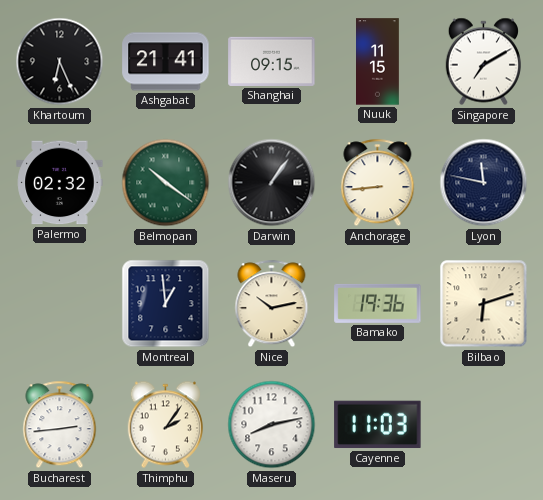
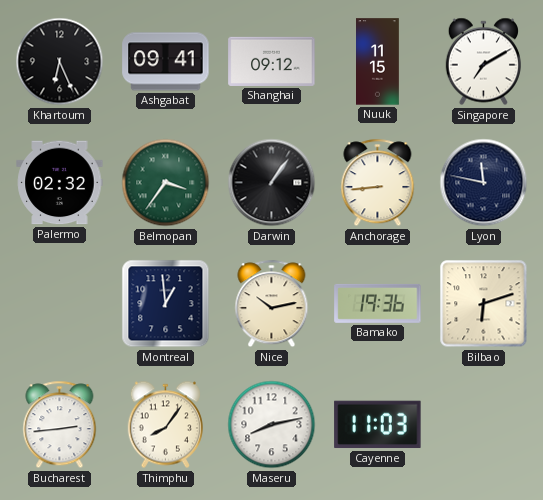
Ashgabat: 21:41 -> 09:41 (166, 62)
Shanghai: 09:15 -> 09:12 (272, 61)
Belmopan: 10:21 -> 3:36 (166, 183)
Thimphu: 2:06 -> 8:06 (165, 425)
